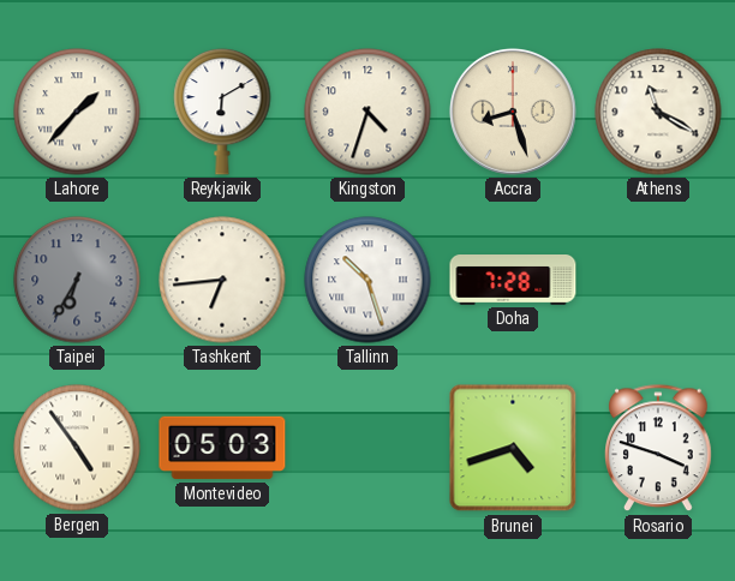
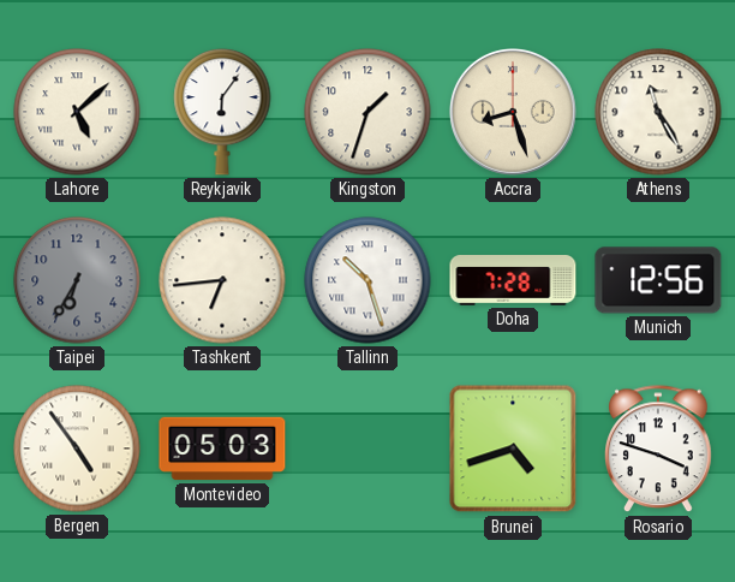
Lahore: 1:37 -> 5:08 (77, 112)
Reykjavik: 6:10 -> 6:06 (222, 112)
Kingston: 4:33 -> 1:33 (367, 112)
Athens: 11:20 -> 11:25 (658, 112)
Munich: none -> 12:56 (658, 280)
